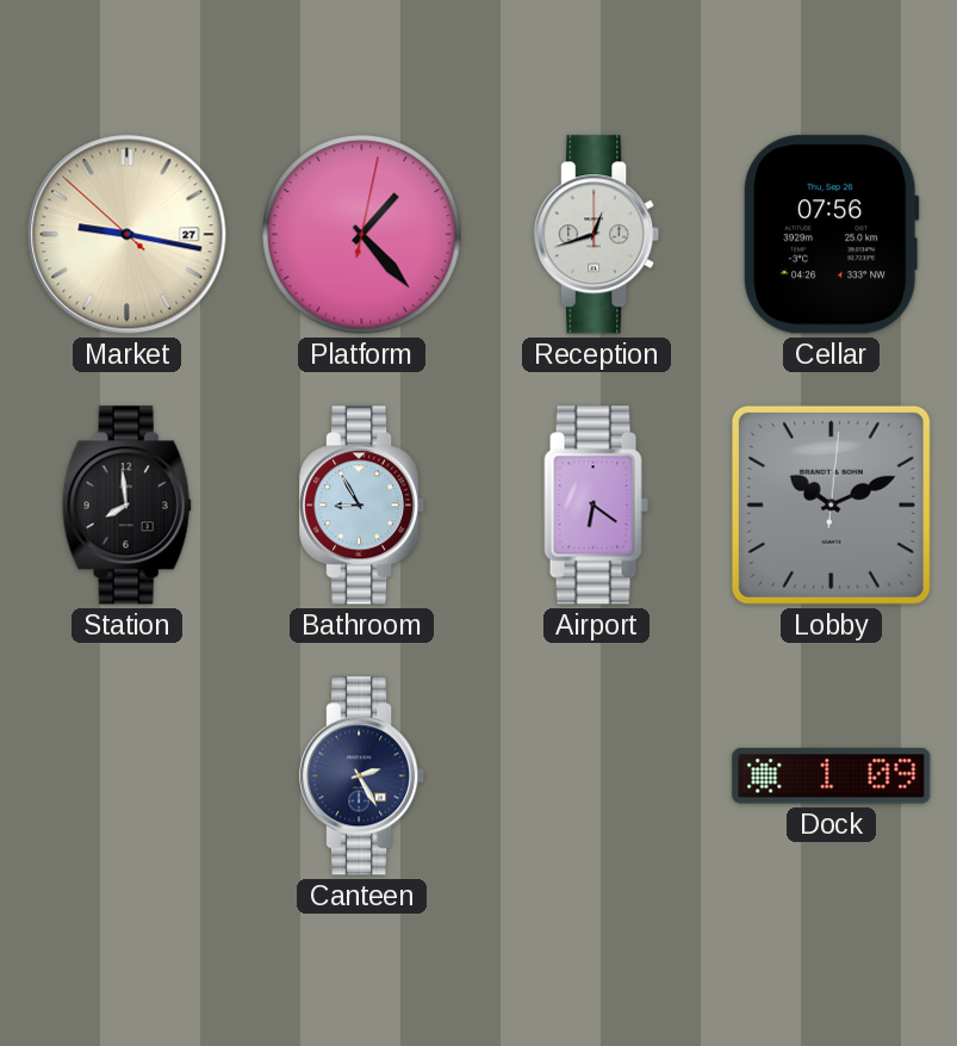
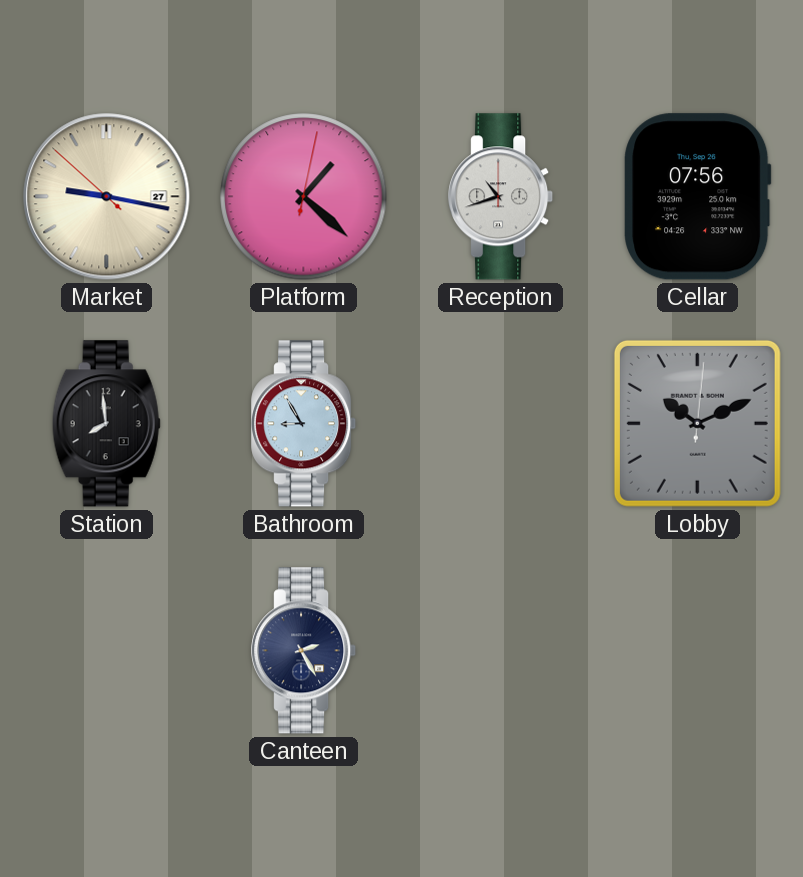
Platform: 1:23 -> 1:22 (304, 197)
Reception: 12:42 -> 10:42 (501, 197)
Airport: 6:21 -> none (597, 506)
Dock: 1:09 -> none (832, 776)
